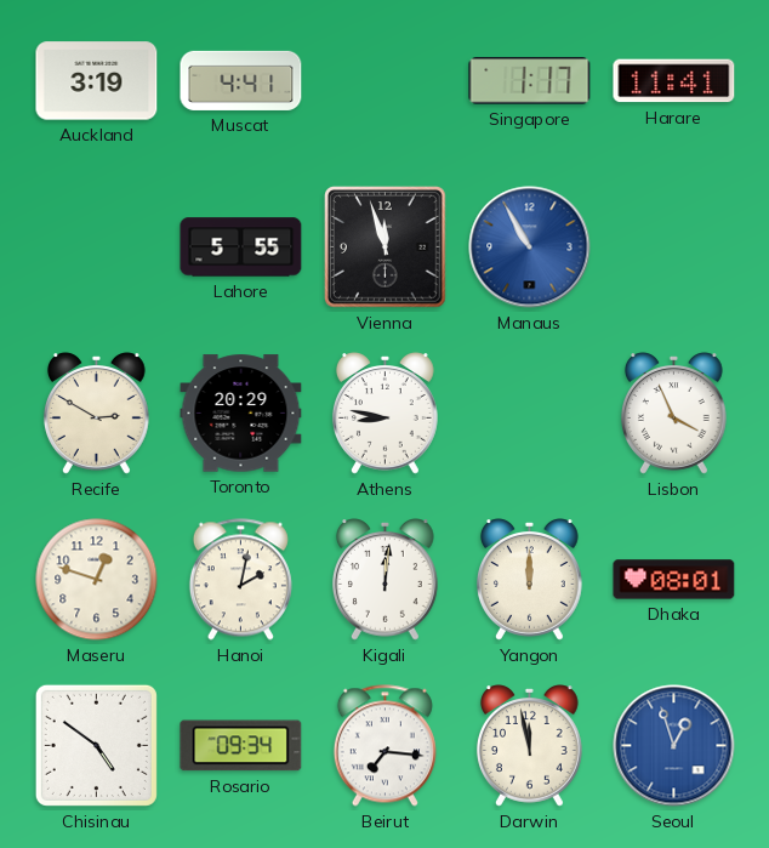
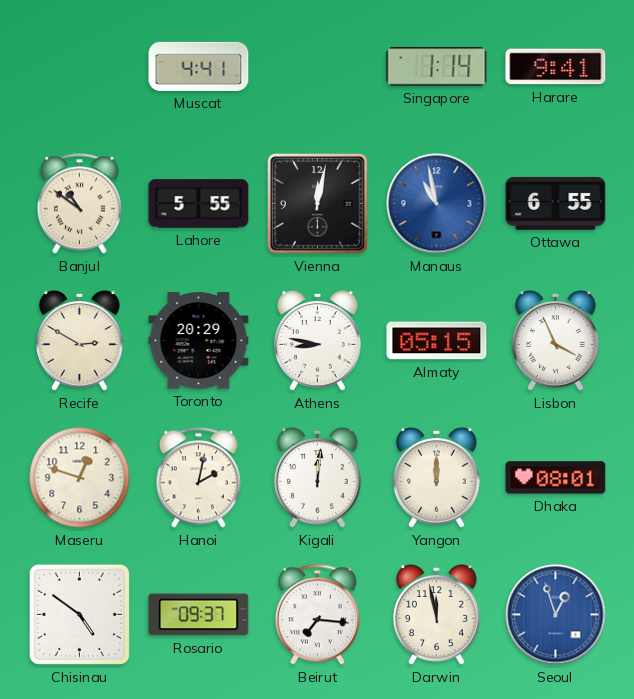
Auckland: 3:19 -> none (97, 81)
Singapore: 1:17 -> 1:14 (437, 67)
Harare: 11:41 -> 9:41 (556, 67)
Banjul: none -> 10:51 (79, 204)
Vienna: 11:57 -> 12:02 (318, 204)
Manaus: 10:55 -> 10:58 (437, 204)
Ottawa: none -> 6:55 (556, 204)
Almaty: none -> 05:15 (437, 341)
Rosario: 09:34 -> 09:37 (199, 615)
